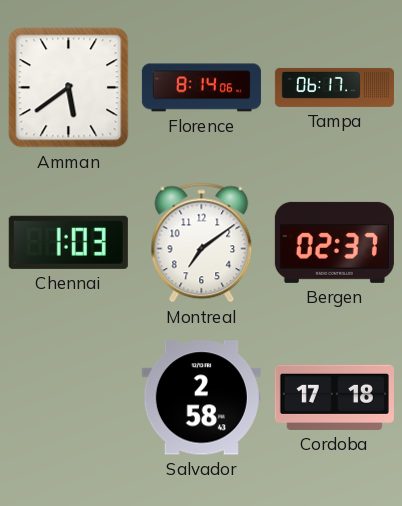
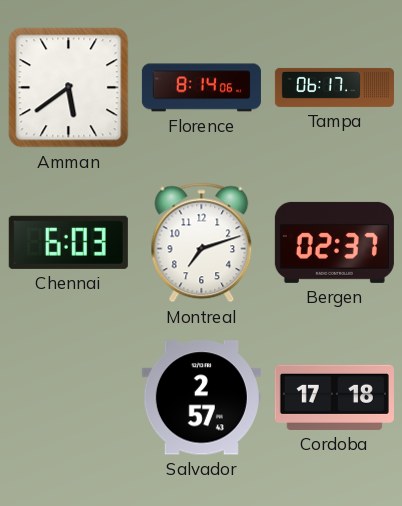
Chennai: 1:03 -> 6:03 (68, 242)
Montreal: 7:09 -> 7:12 (202, 243)
Salvador: 2:58 -> 2:57 (201, 398)
